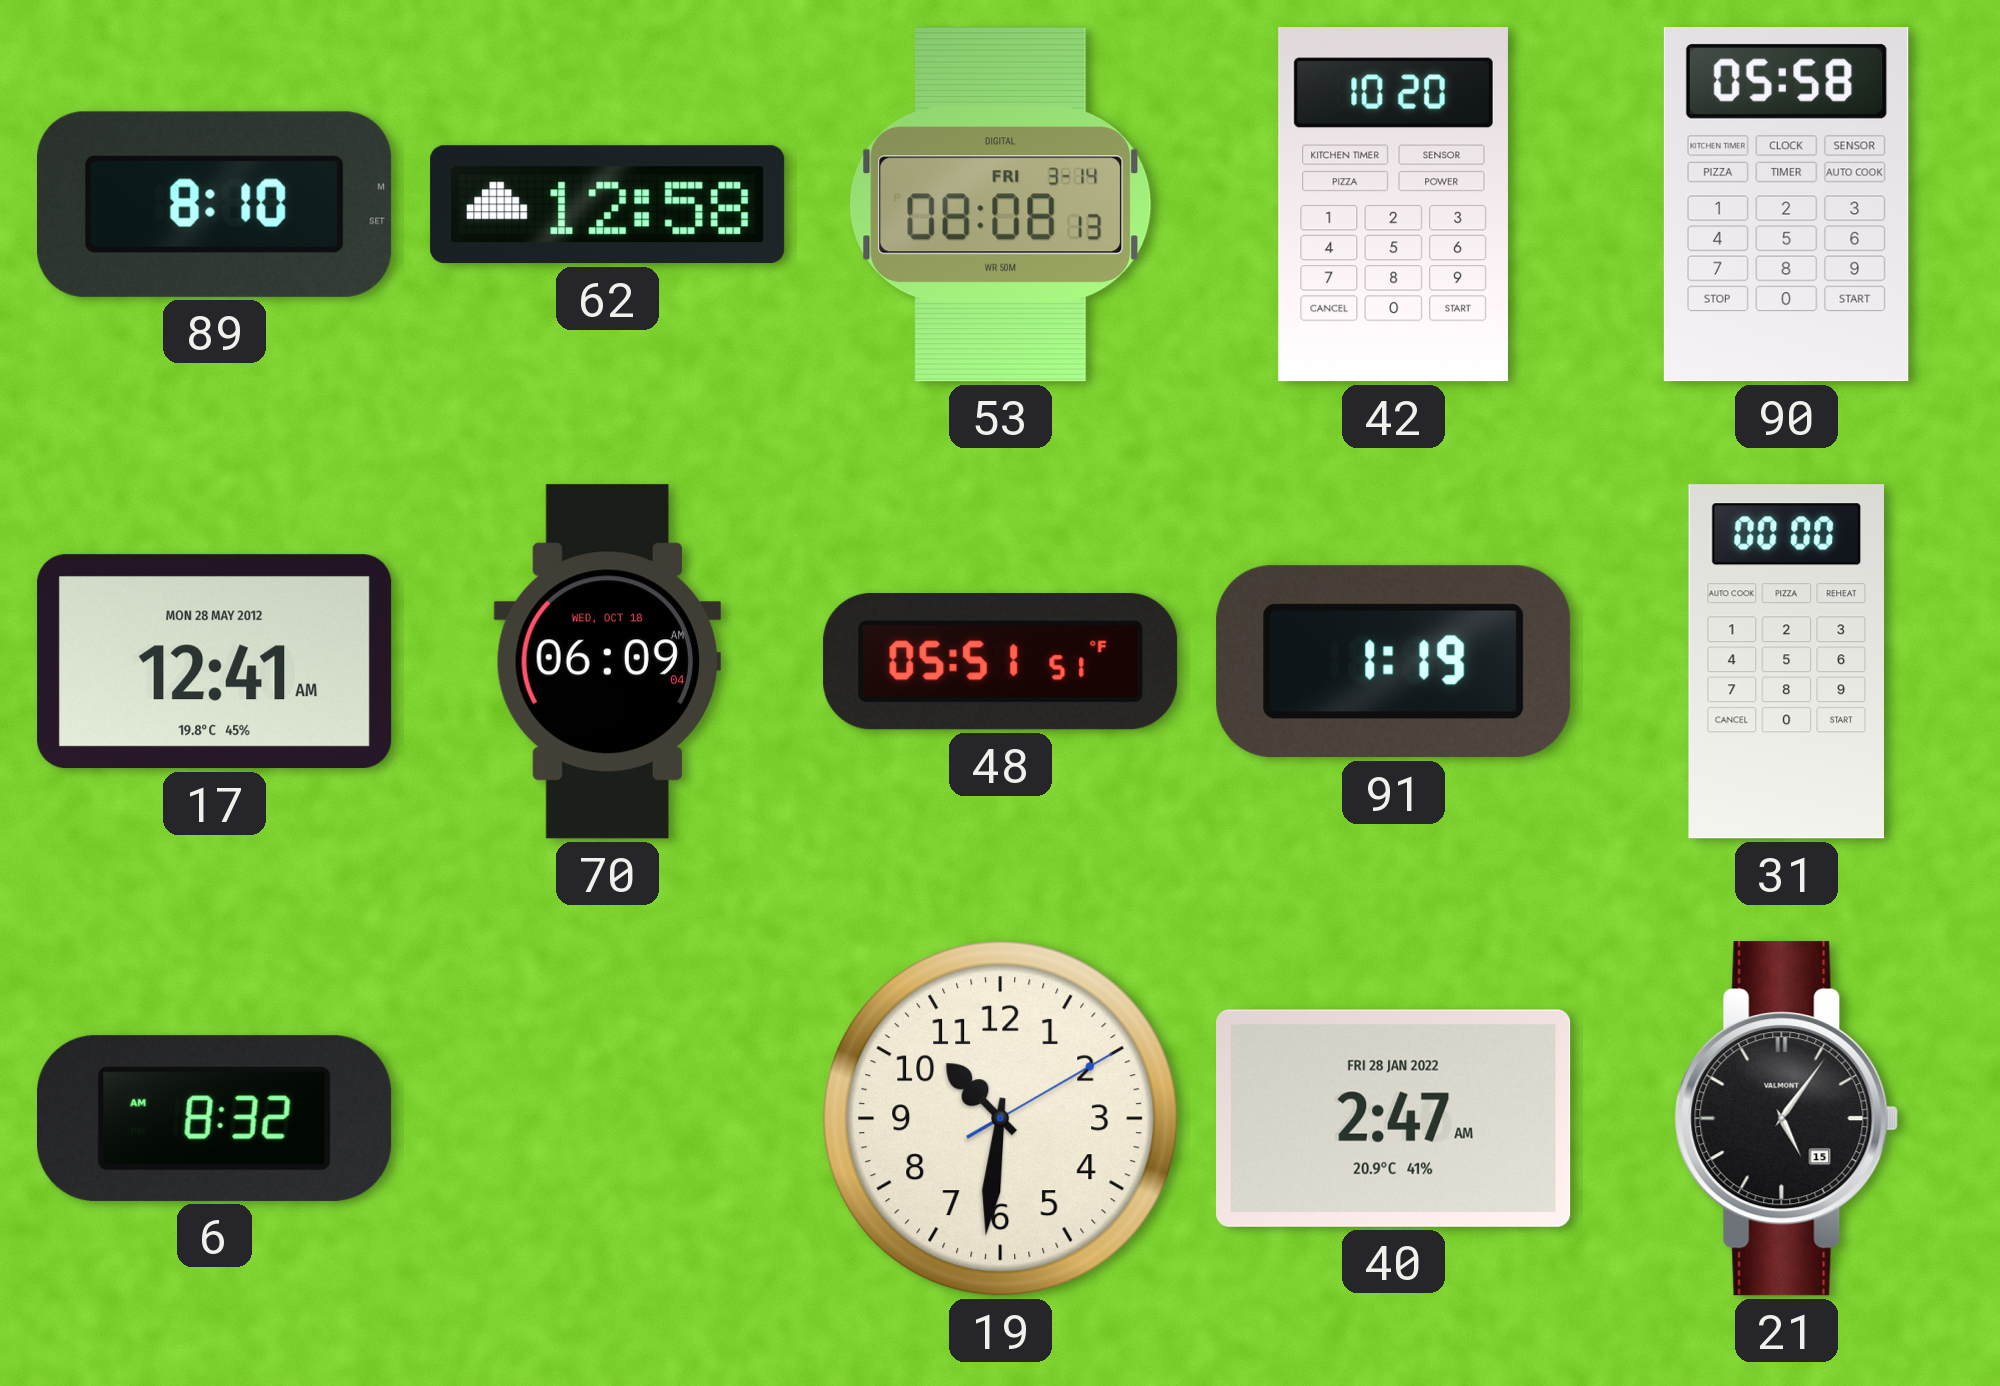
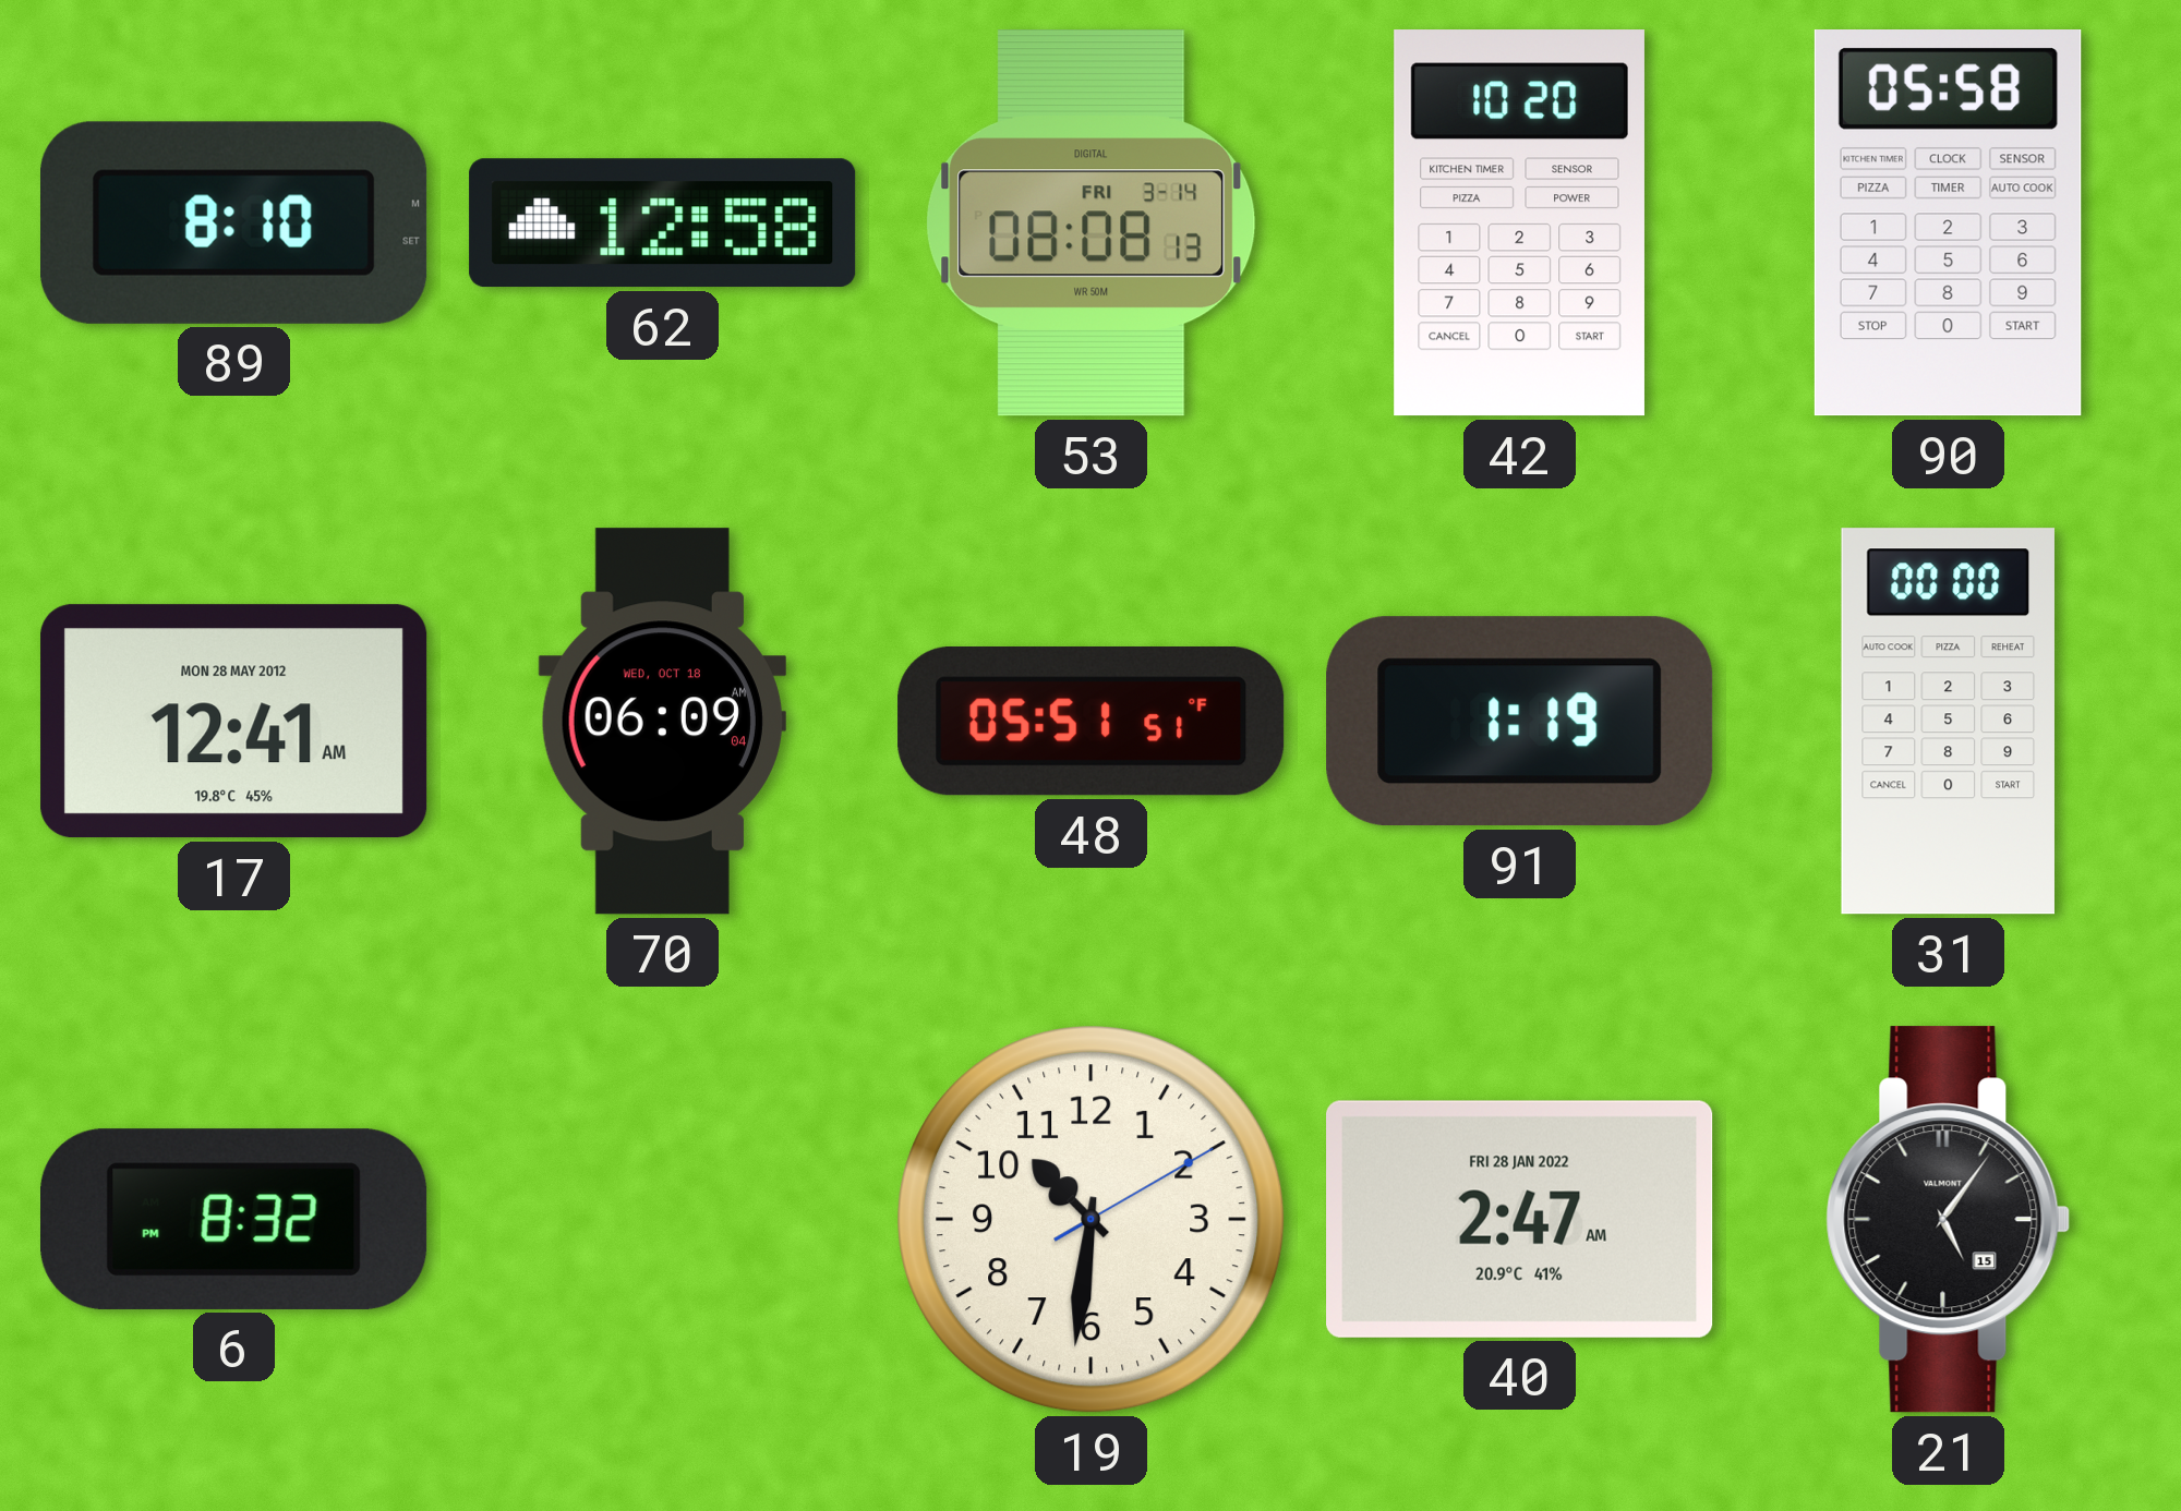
6: 8:32 AM -> 8:32 PM (234, 1219)
